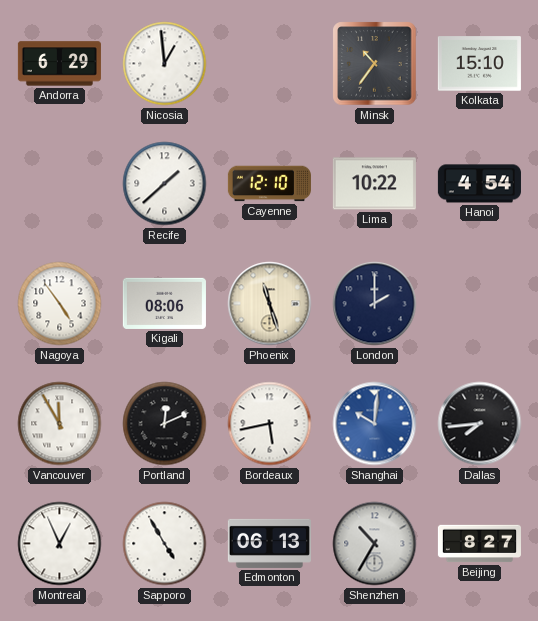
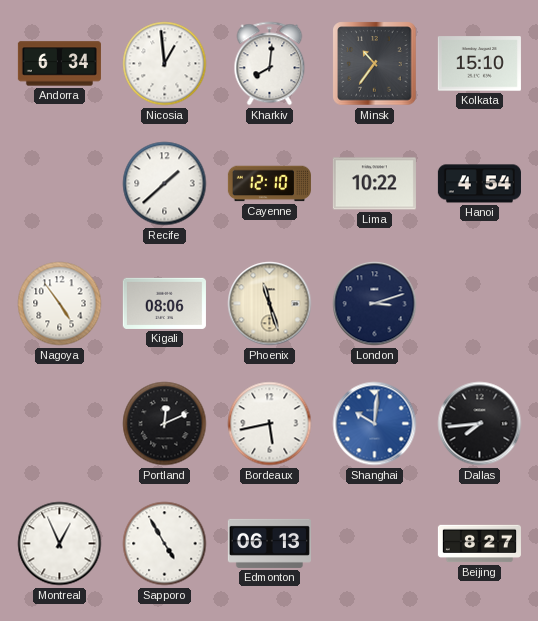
Andorra: 6:29 -> 6:34 (59, 64)
Kharkiv: none -> 8:01 (270, 64)
London: 2:00 -> 3:12 (375, 304)
Vancouver: 11:55 -> none (60, 424)
Shenzhen: 10:35 -> none (375, 544)
